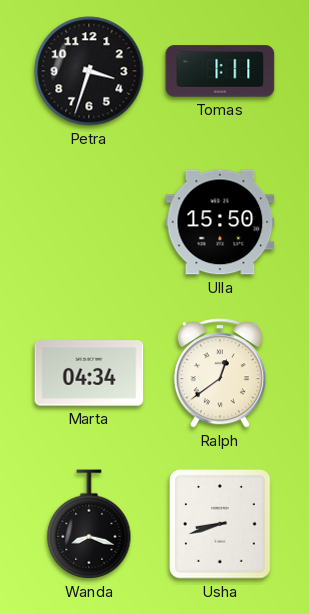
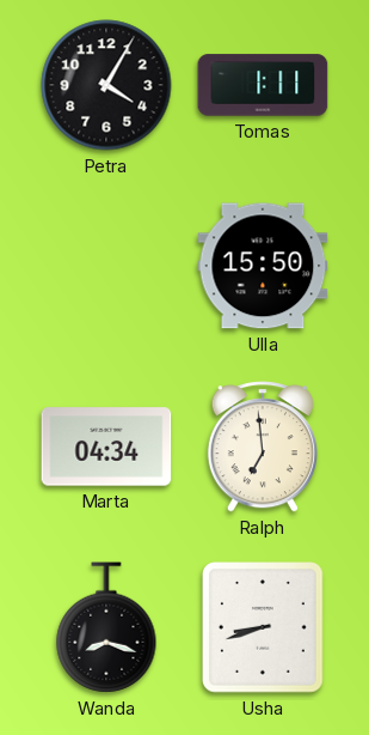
Petra: 3:33 -> 4:05 (106, 85)
Ralph: 12:39 -> 6:59 (263, 447)
